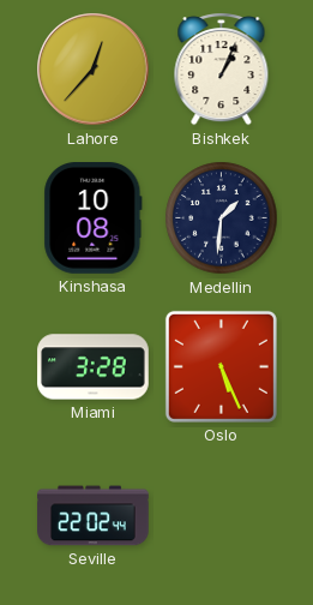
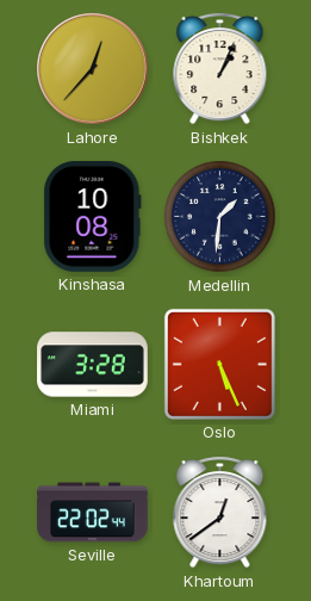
Khartoum: none -> 12:39 (220, 513)
